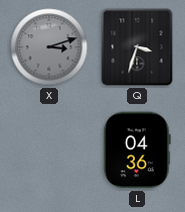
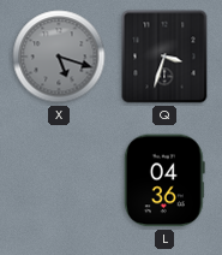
X: 3:12 -> 5:18 (59, 57)
